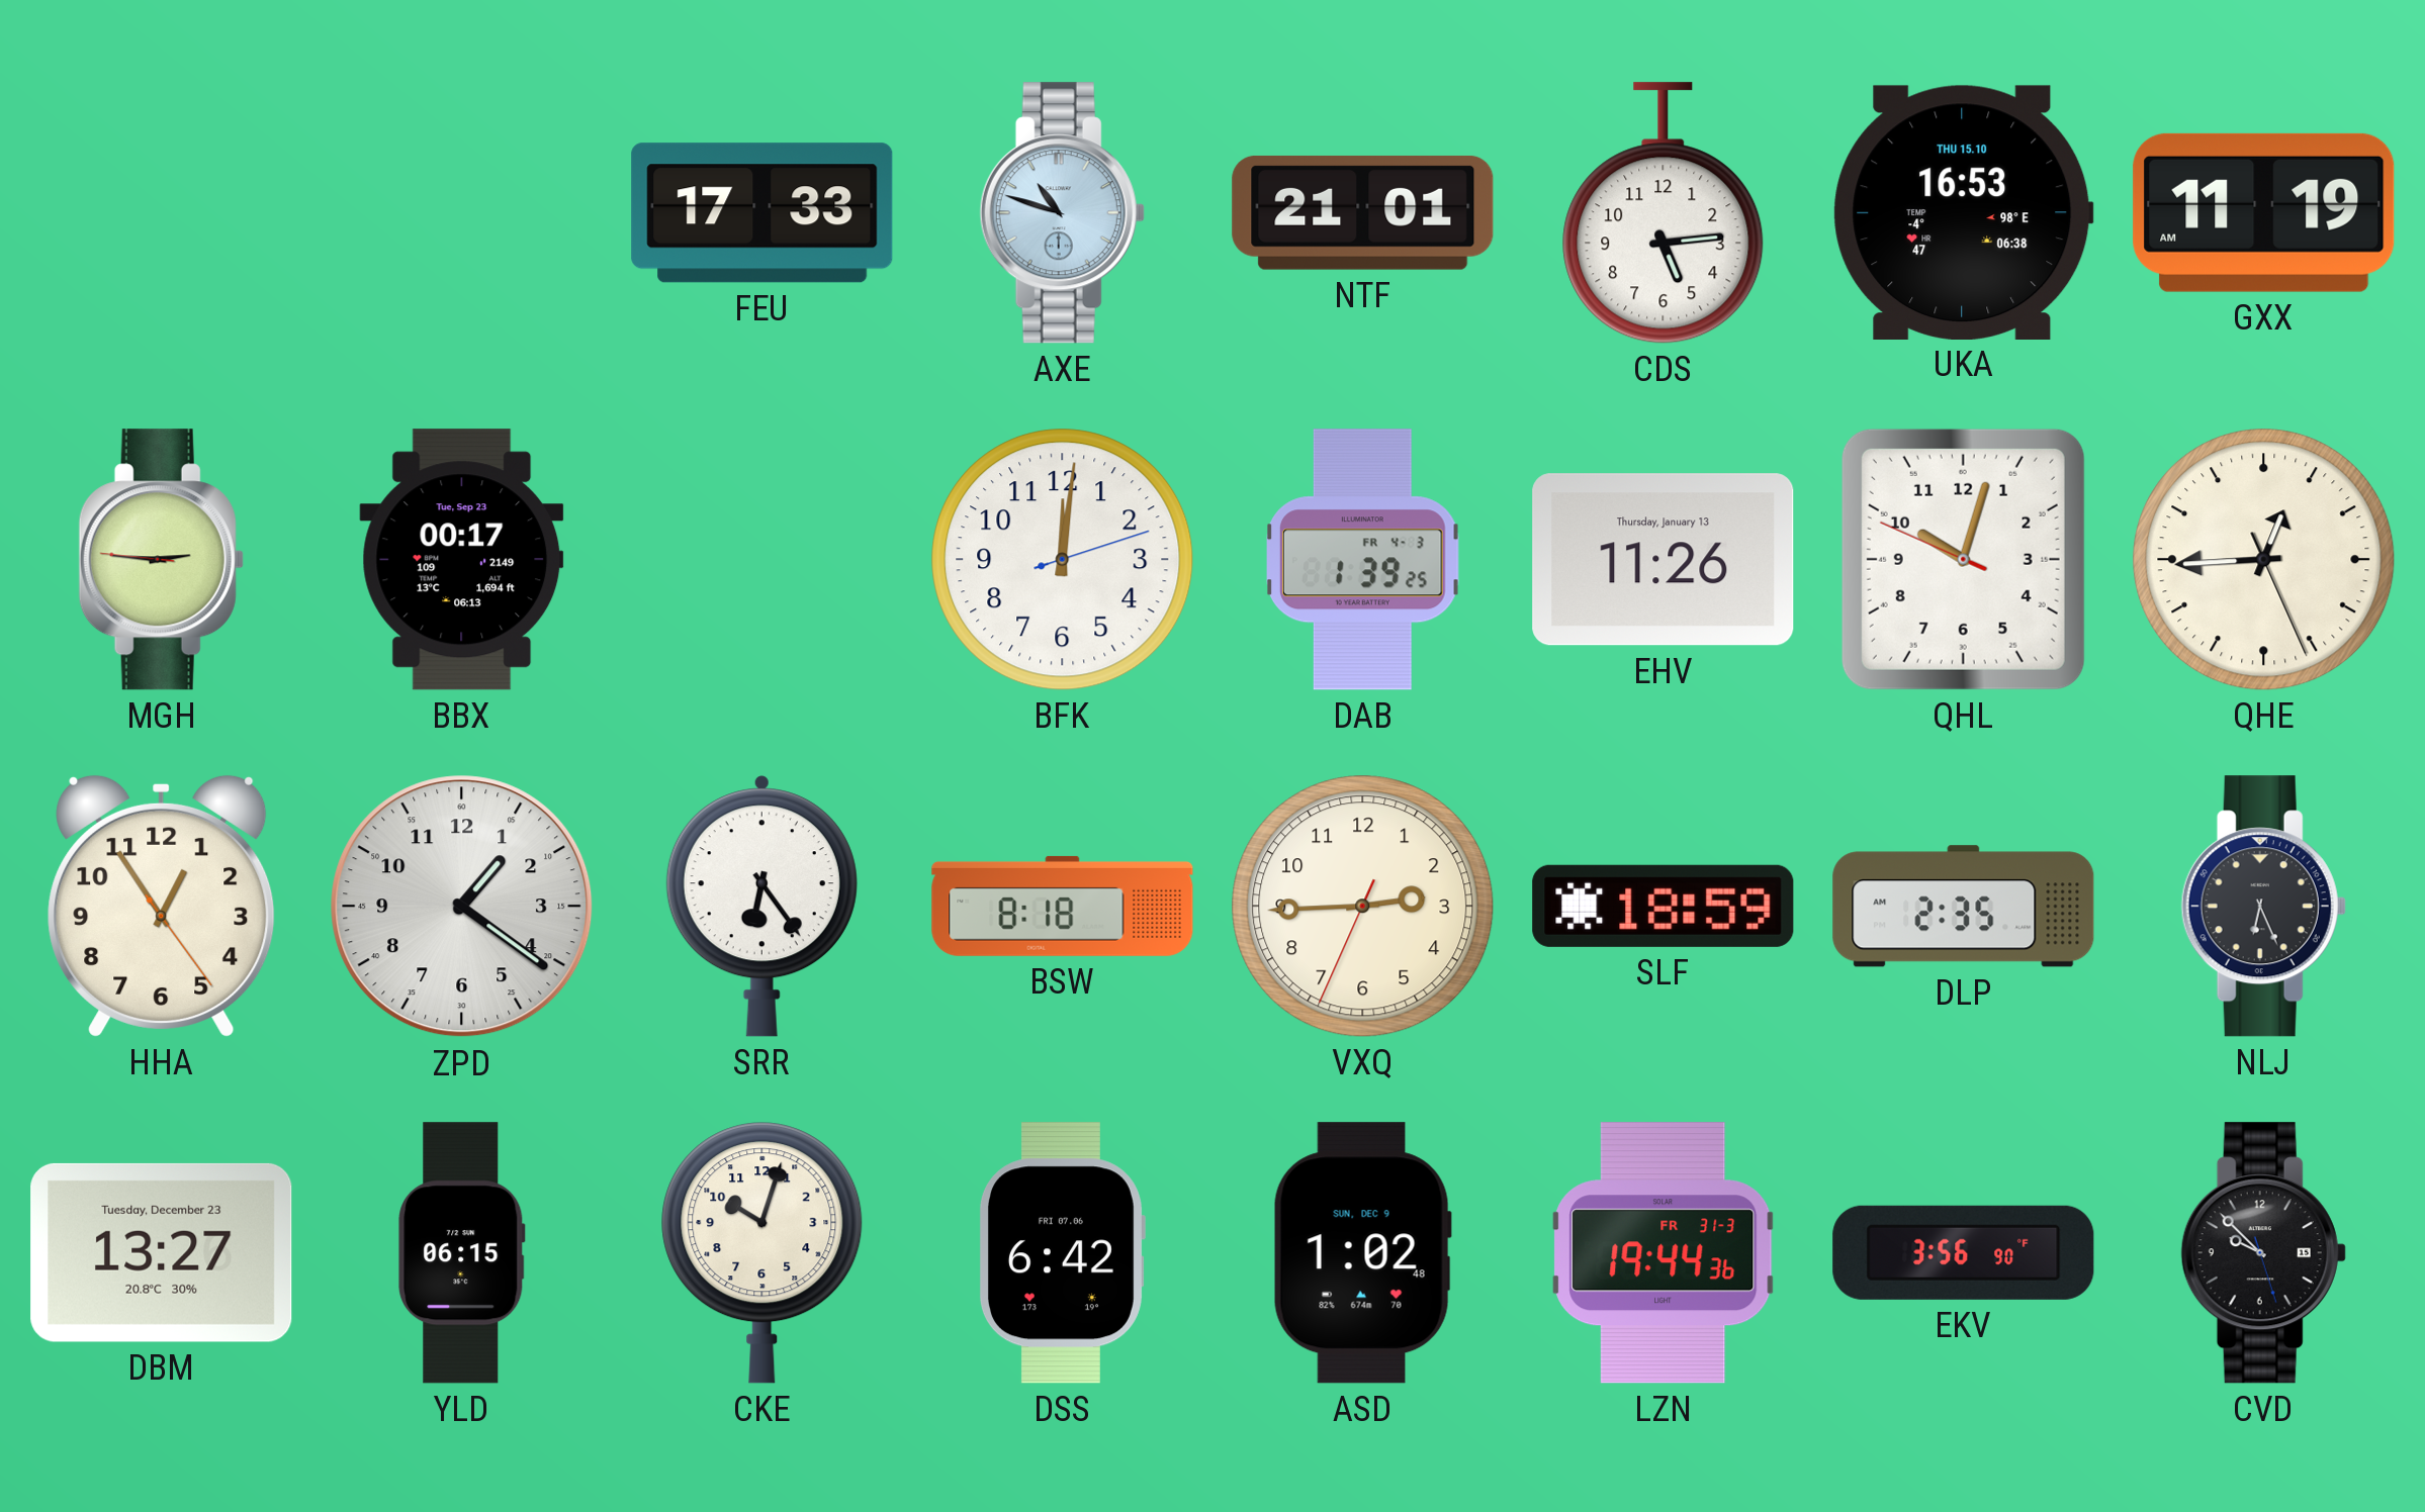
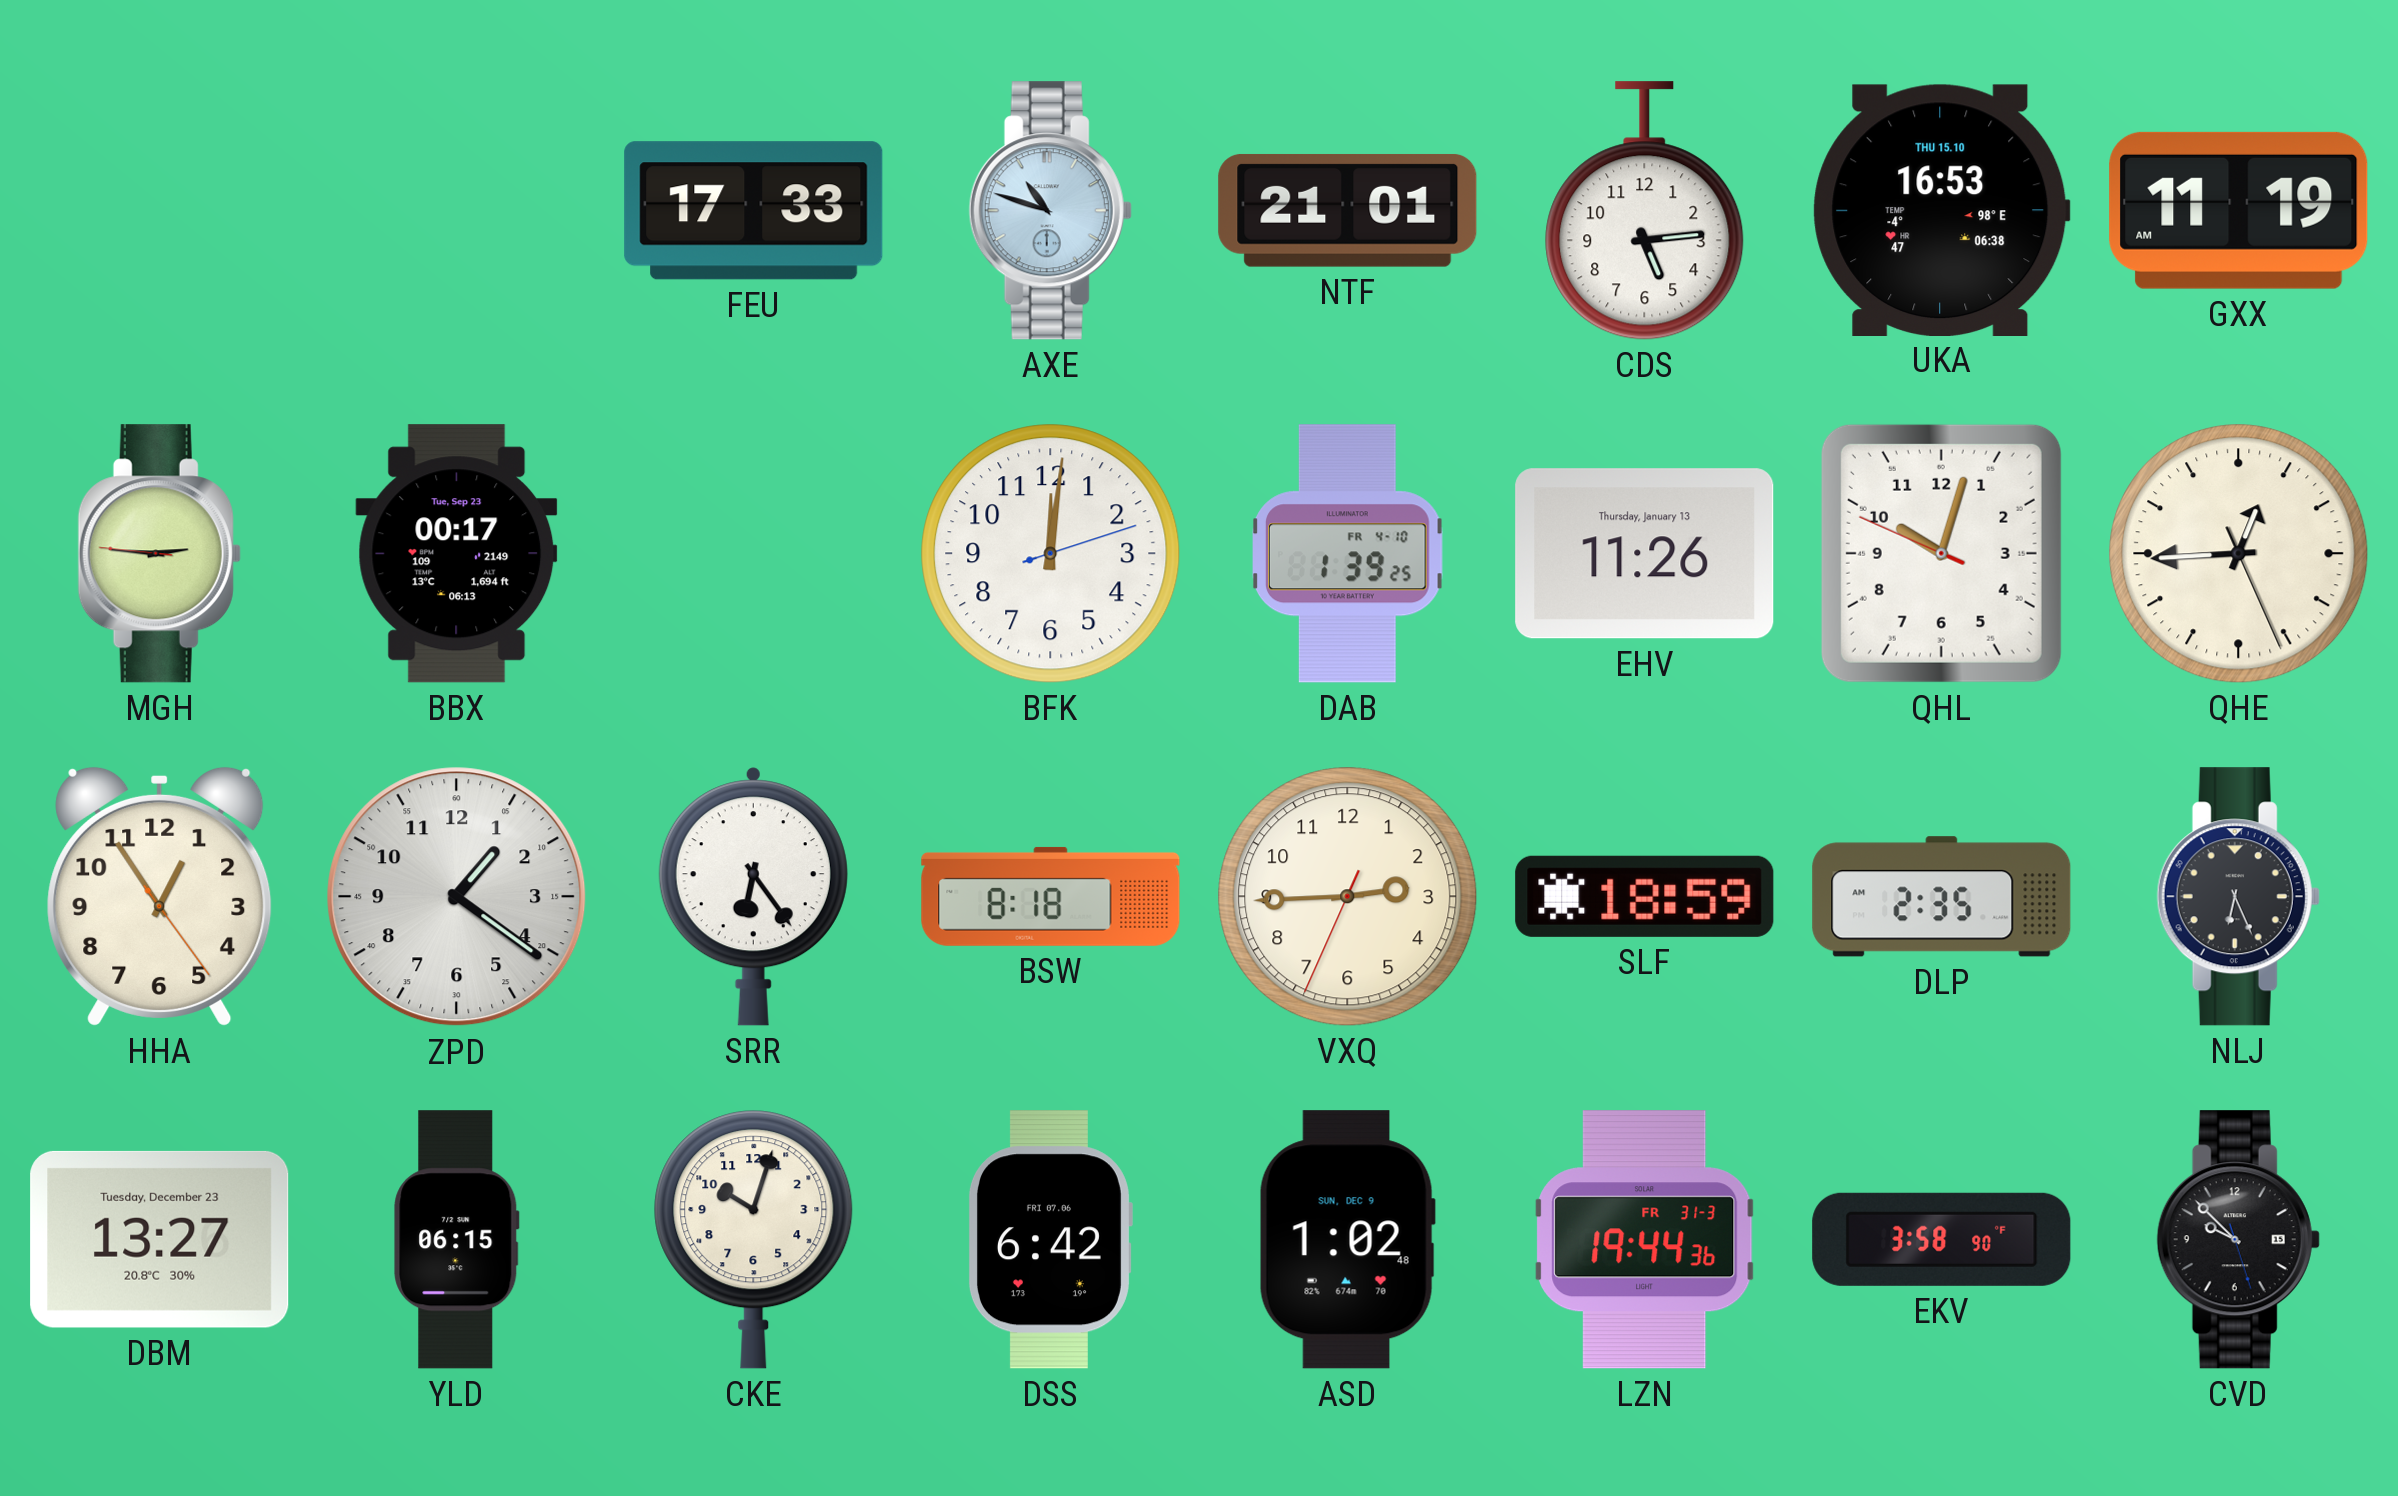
DAB date: FR 4-3 -> FR 4-10 (1348, 554)
EKV: 3:56 -> 3:58 (1942, 1239)
